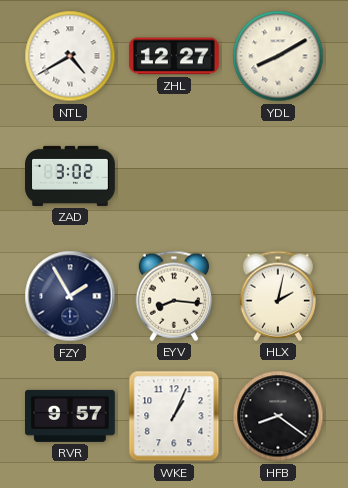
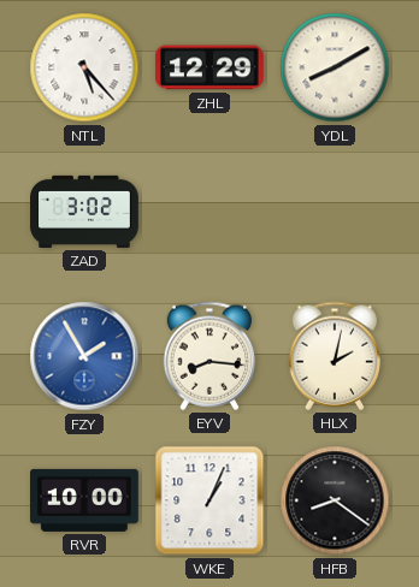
NTL: 4:40 -> 5:23 (84, 67)
ZHL: 12:27 -> 12:29 (209, 67)
FZY dial: navy -> blue (84, 356)
RVR: 9:57 -> 10:00 (85, 500)
